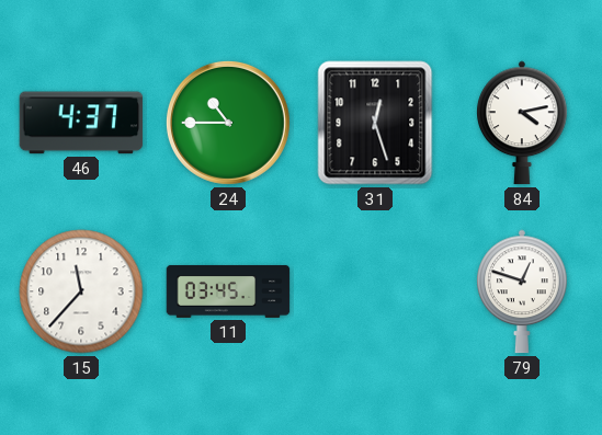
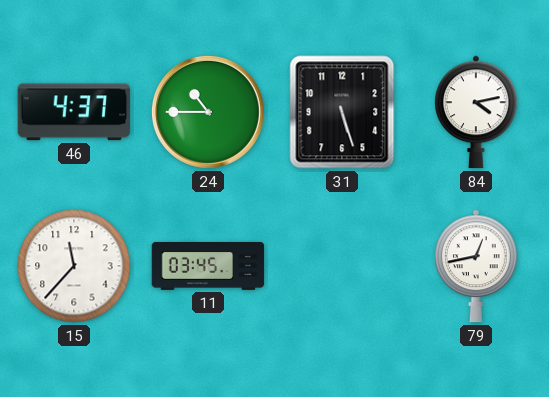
31: 12:27 -> 5:27 (342, 112)
79: 12:48 -> 12:43 (477, 266)
